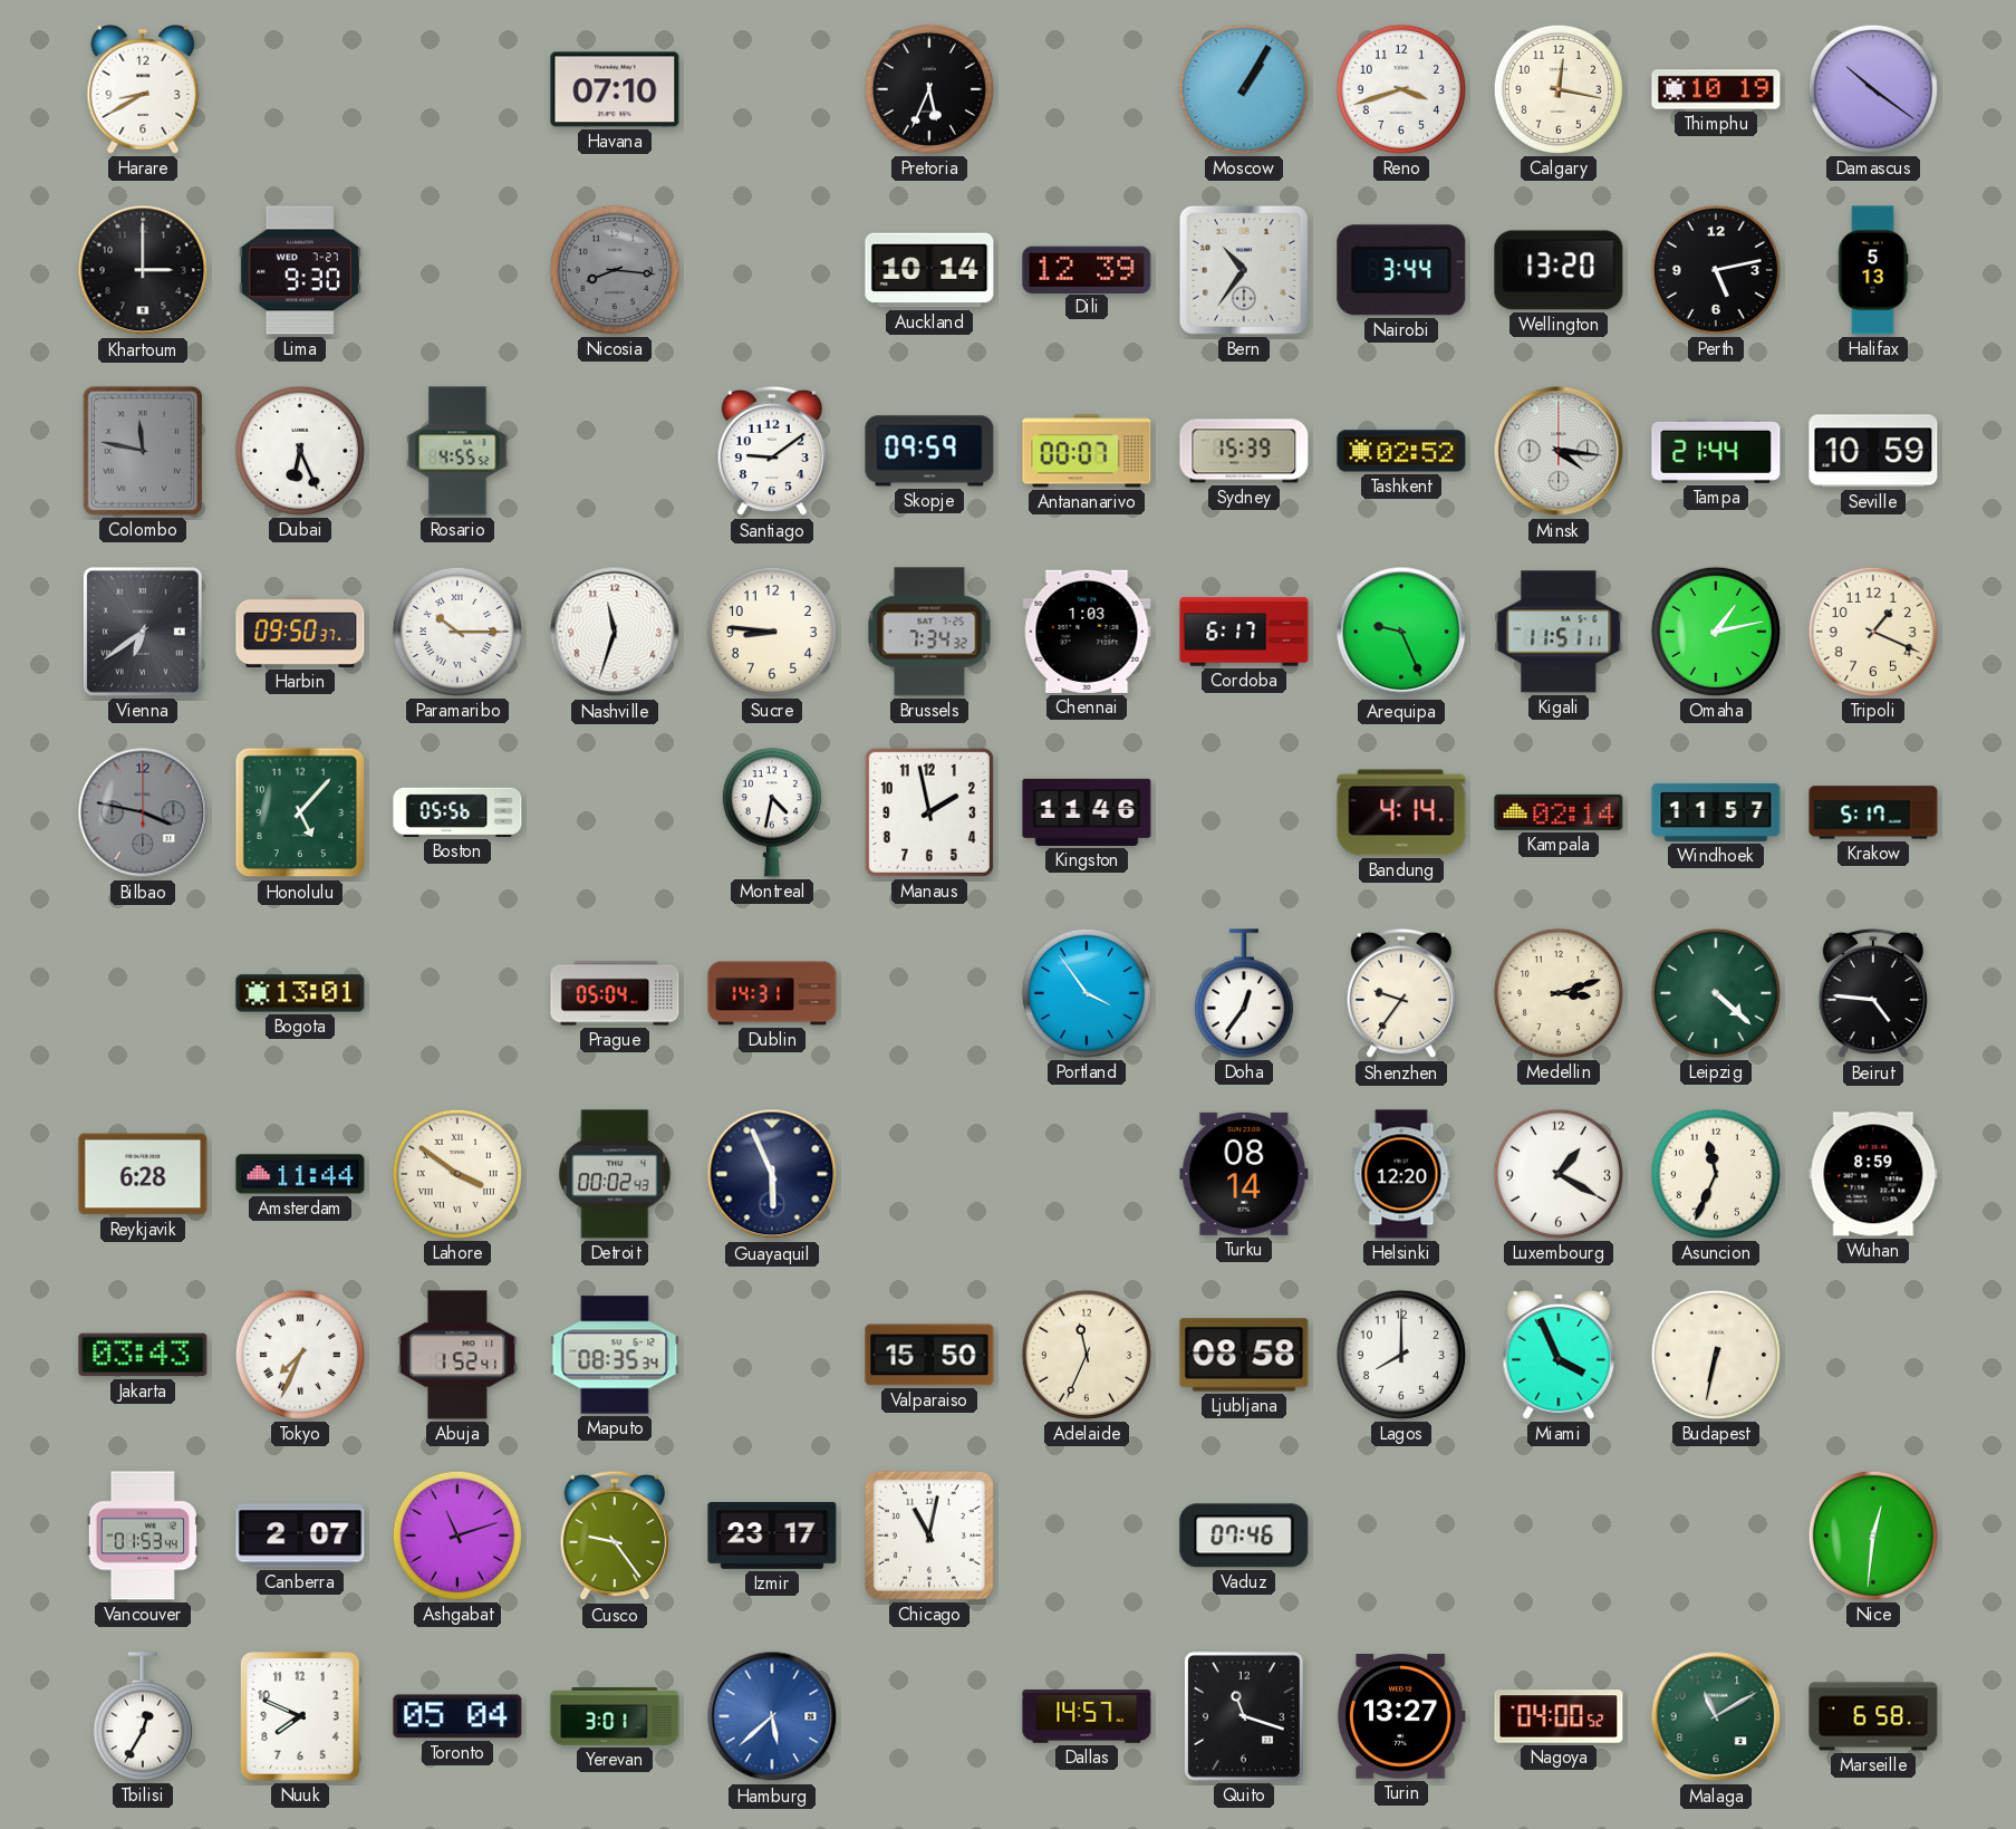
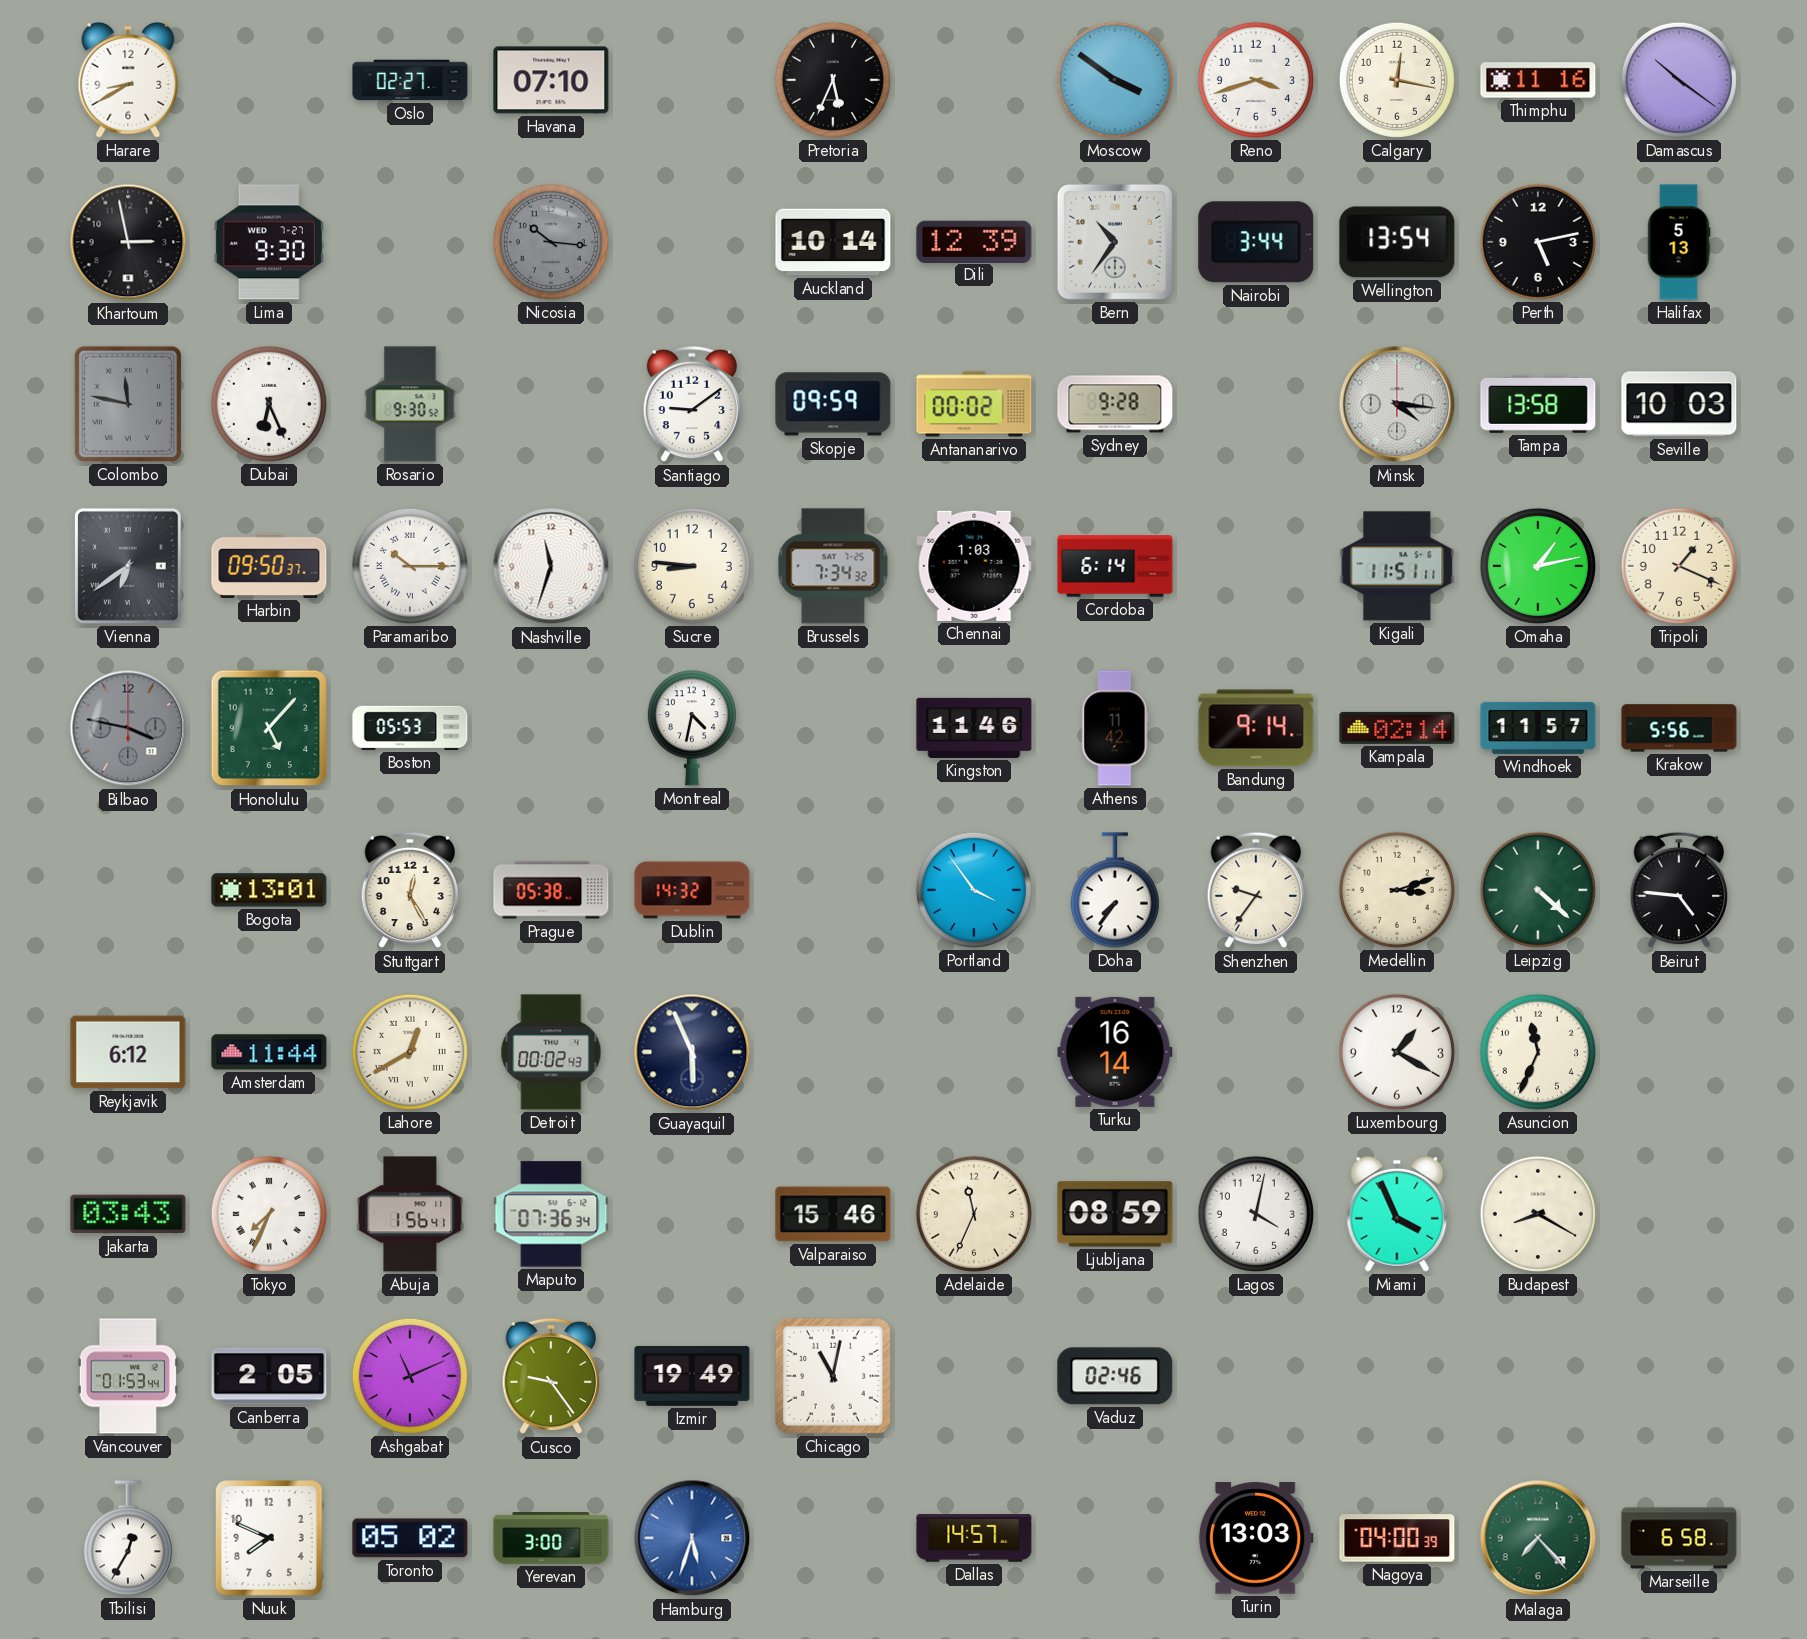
Oslo: none -> 02:27 (410, 80)
Moscow: 1:05 -> 3:51 (1115, 80)
Thimphu: 10:19 -> 11:16 (1538, 80)
Khartoum: 3:00 -> 2:58 (128, 242)
Nicosia: 8:16 -> 10:16 (551, 242)
Wellington: 13:20 -> 13:54 (1397, 242)
Rosario: 4:55 -> 9:30 (410, 404)
Antananarivo: 00:07 -> 00:02 (974, 404)
Sydney: 15:39 -> 9:28 (1115, 404)
Tashkent: 02:52 -> none (1401, 451)
Tampa: 21:44 -> 13:58 (1538, 404)
Seville: 10:59 -> 10:03 (1679, 404)
Cordoba: 6:17 -> 6:14 (1115, 566)
Arequipa: 9:26 -> none (1401, 632)
Boston: 05:56 -> 05:53 (410, 728)
Manaus: 1:58 -> none (929, 812)
Athens: none -> 11:42 (1115, 728)
Bandung: 4:14 -> 9:14 (1256, 728)
Krakow: 5:17 -> 5:56 (1679, 728)
Stuttgart: none -> 12:25 (409, 890)
Prague: 05:04 -> 05:38 (551, 890)
Dublin: 14:31 -> 14:32 (692, 890)
Doha: 12:36 -> 7:36 (1115, 890)
Reykjavik: 6:28 -> 6:12 (128, 1052)
Lahore: 3:51 -> 12:40 (410, 1052)
Turku: 08:14 -> 16:14 (1115, 1052)
Helsinki: 12:20 -> none (1401, 1174)
Wuhan: 8:59 -> none (1873, 1174)
Abuja: 1:52 -> 1:56 (410, 1214)
Maputo: 08:35 -> 07:36 (551, 1214)
Valparaiso: 15:50 -> 15:46 (833, 1214)
Ljubljana: 08:58 -> 08:59 (1115, 1214)
Lagos: 8:00 -> 4:02 (1256, 1214)
Budapest: 6:32 -> 8:20 (1538, 1214)
Canberra: 2:07 -> 2:05 (269, 1376)
Ashgabat: 11:12 -> 11:11 (410, 1376)
Izmir: 23:17 -> 19:49 (692, 1376)
Vaduz: 07:46 -> 02:46 (1115, 1376)
Nice: 12:31 -> none (1873, 1536)
Toronto: 05:04 -> 05:02 (410, 1538)
Yerevan: 3:01 -> 3:00 (551, 1539)
Hamburg: 5:38 -> 5:33 (692, 1538)
Quito: 11:18 -> none (1244, 1716)
Turin: 13:27 -> 13:03 (1256, 1538)
Nagoya: 04:00:52 -> 04:00:39 (1397, 1538)
Malaga: 11:10 -> 7:23 (1538, 1538)
